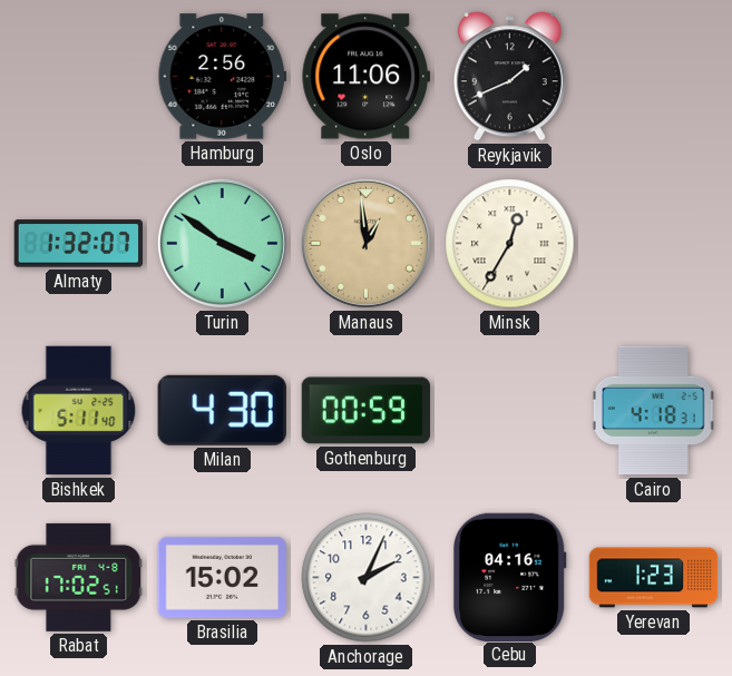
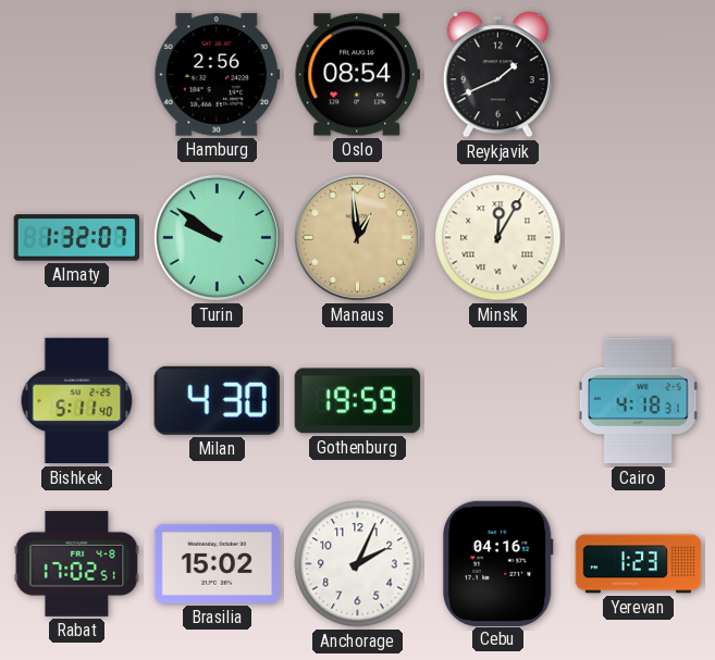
Oslo: 11:06 -> 08:54 (357, 75)
Turin: 3:51 -> 9:51 (217, 237)
Minsk: 12:35 -> 12:05 (498, 238)
Gothenburg: 00:59 -> 19:59 (358, 401)
